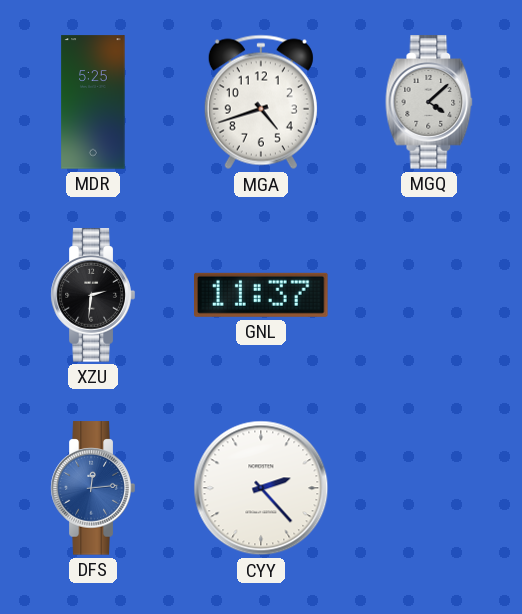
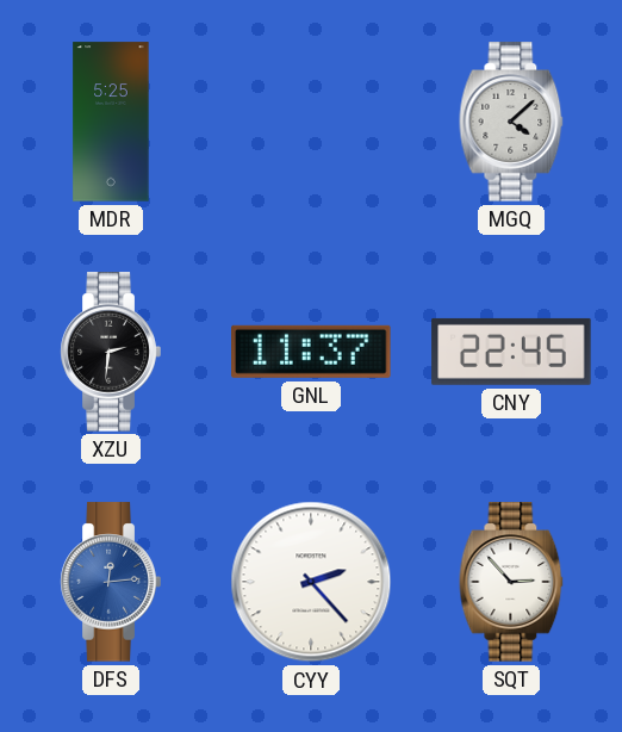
MGA: 4:42 -> none (261, 102)
CNY: none -> 22:45 (511, 352)
SQT: none -> 2:53 (511, 582)
